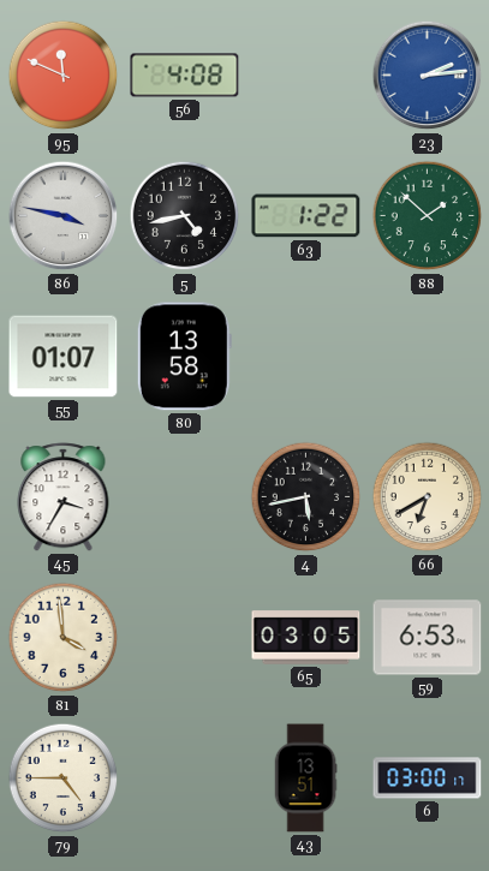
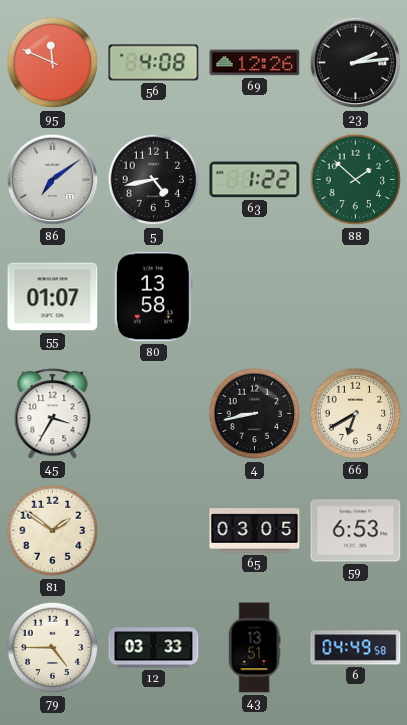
69: none -> 12:26 (255, 63)
23 dial: blue -> black (356, 63)
86: 3:47 -> 7:09 (53, 180)
4: 5:43 -> 8:43 (255, 414)
81: 3:59 -> 1:51 (53, 531)
12: none -> 03:33 (154, 648)
6: 03:00 -> 04:49 (356, 648)
